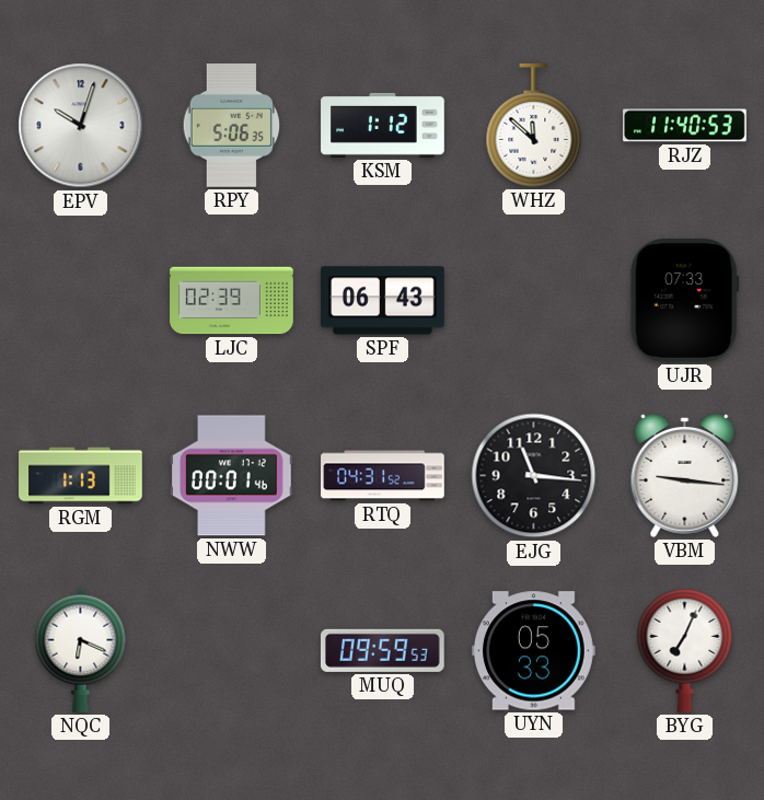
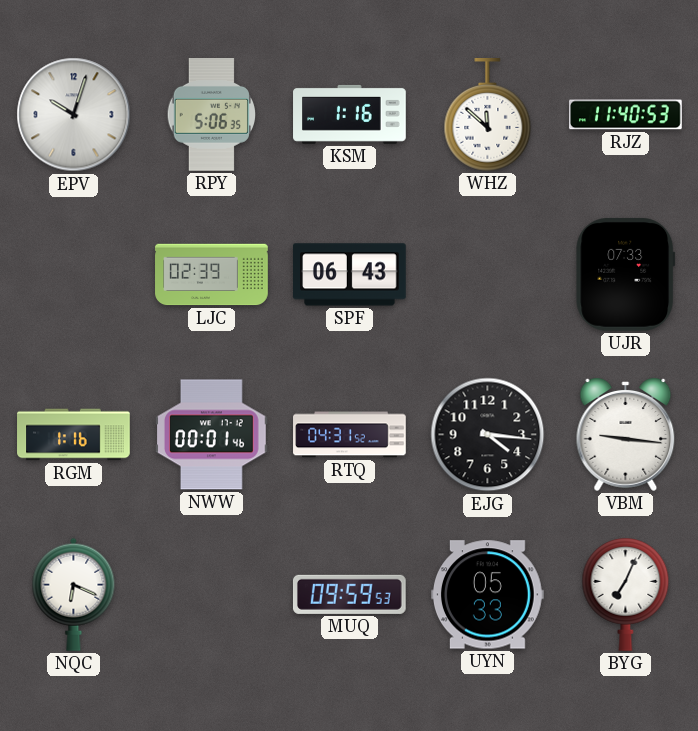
KSM: 1:12 -> 1:16 (350, 114)
RGM: 1:13 -> 1:16 (74, 435)
EJG: 11:16 -> 4:16 (488, 435)
